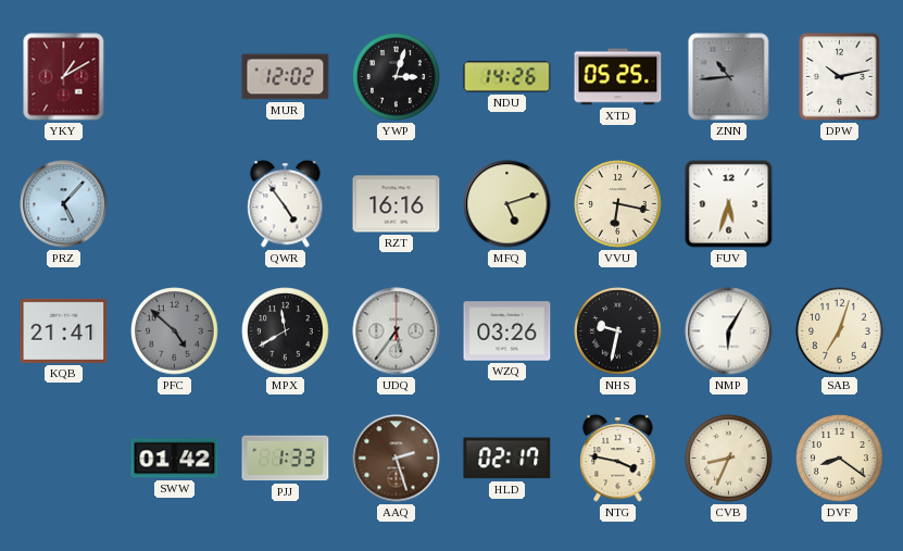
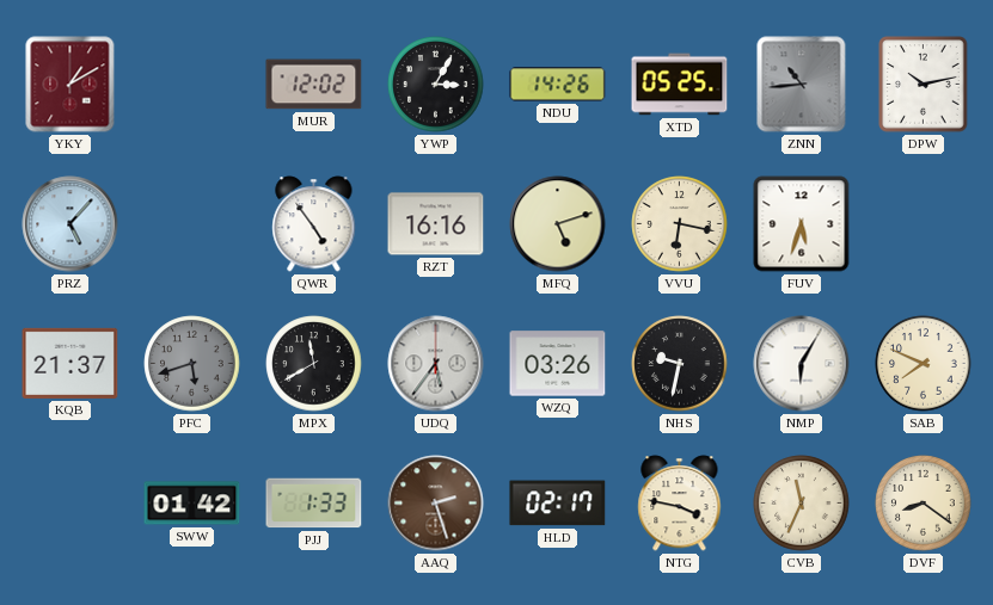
YWP: 3:03 -> 3:05 (436, 85)
KQB: 21:41 -> 21:37 (71, 363)
PFC: 4:52 -> 5:42 (192, 364)
SAB: 7:03 -> 7:49 (924, 364)
CVB: 8:34 -> 11:34 (802, 504)
